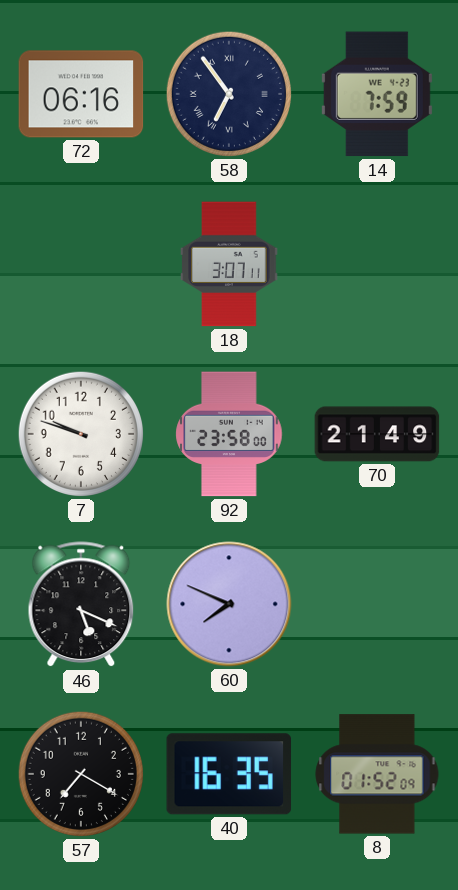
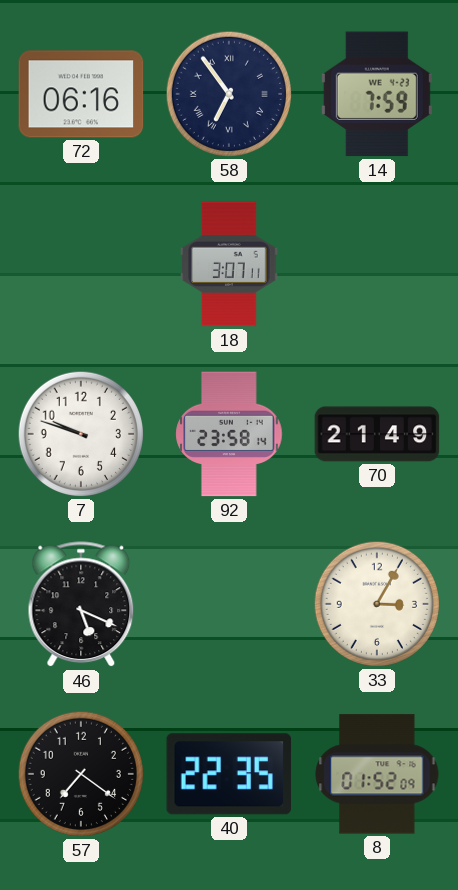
92: 23:58:00 -> 23:58:14 (229, 434)
60: 7:49 -> none (229, 604)
33: none -> 3:05 (377, 604)
57: 7:20 -> 7:21 (81, 774)
40: 16:35 -> 22:35 (229, 774)
